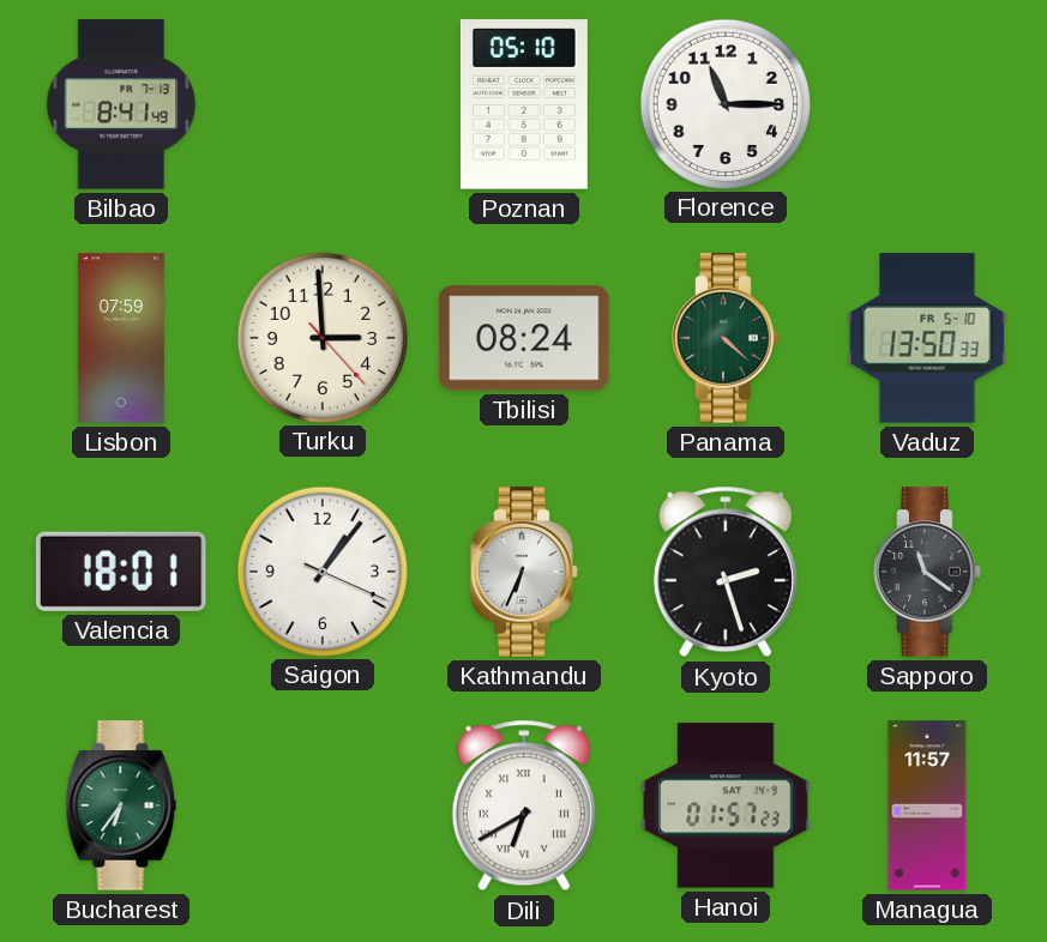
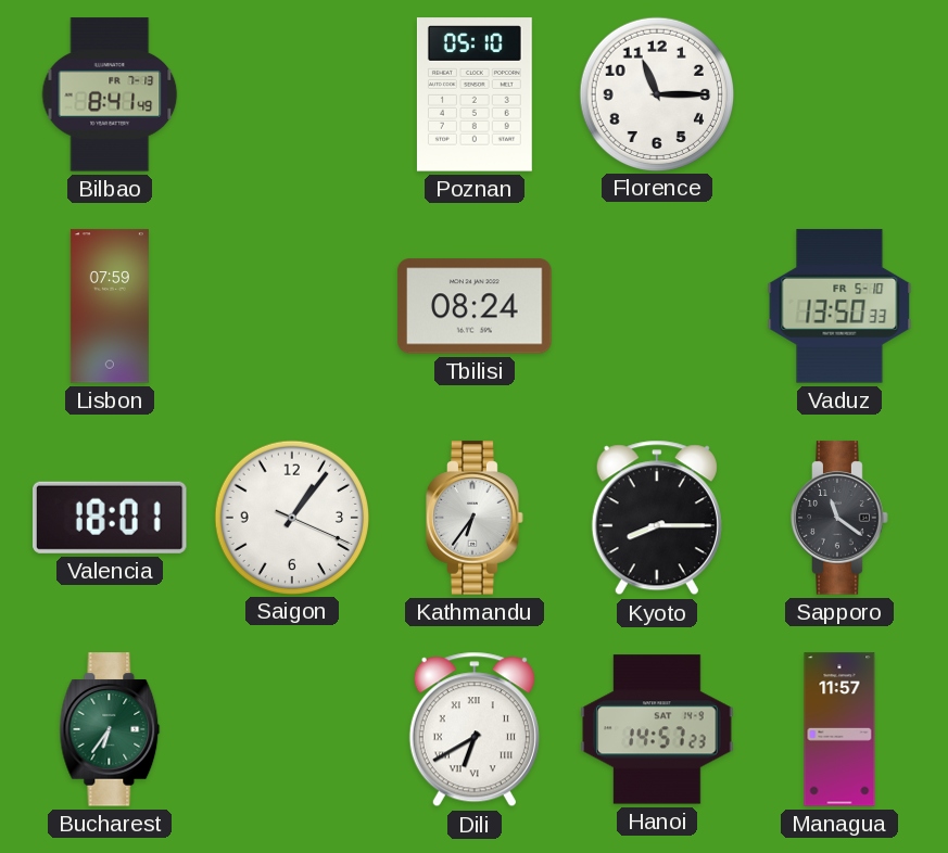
Turku: 2:59 -> none (321, 337)
Panama: 4:22 -> none (726, 338)
Kathmandu: 6:34 -> 6:36 (475, 518)
Kyoto: 2:27 -> 8:15 (657, 518)
Hanoi: 01:57 -> 14:57 (657, 729)
